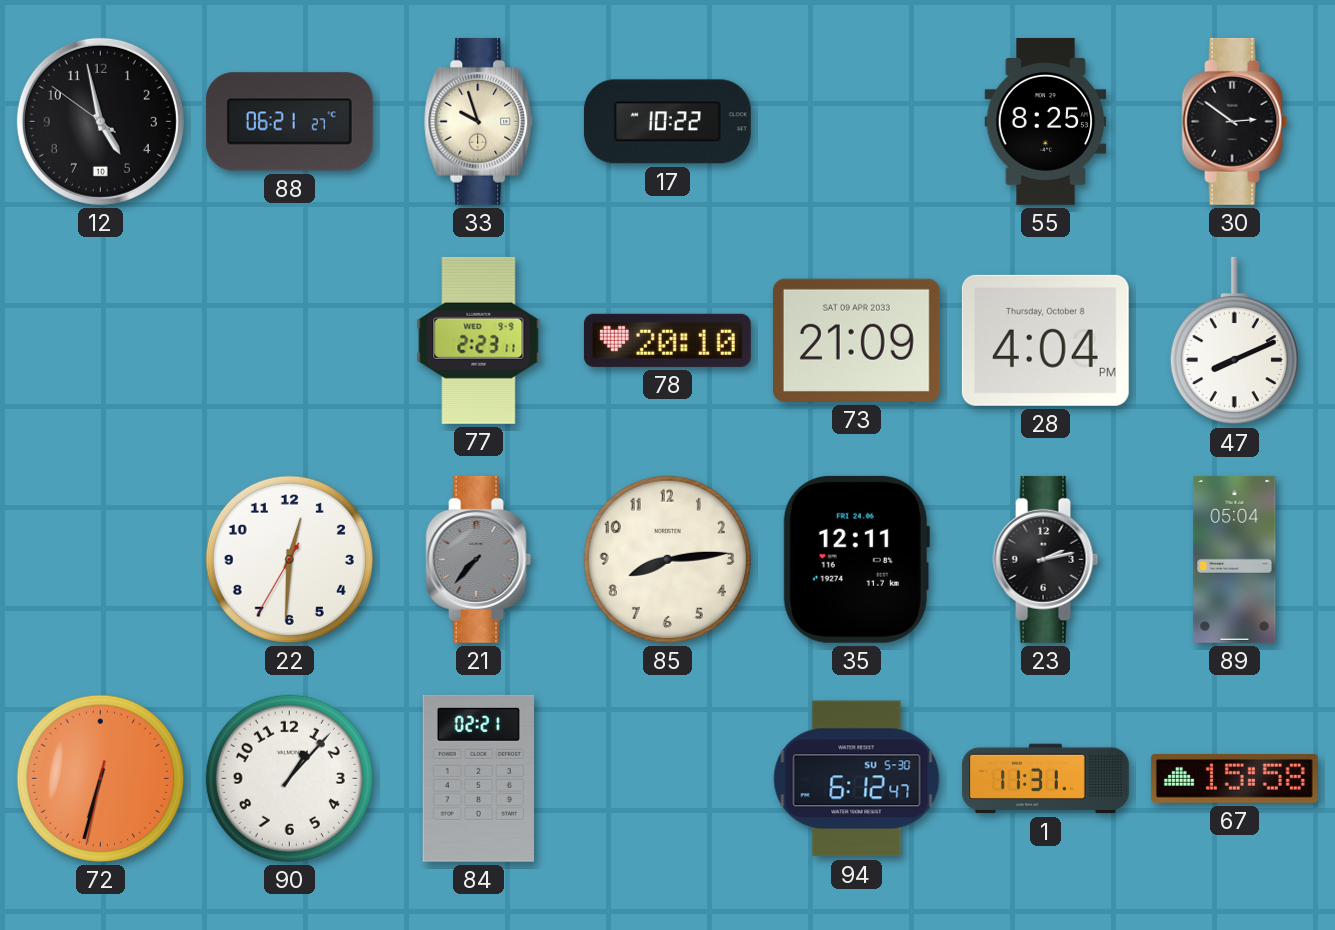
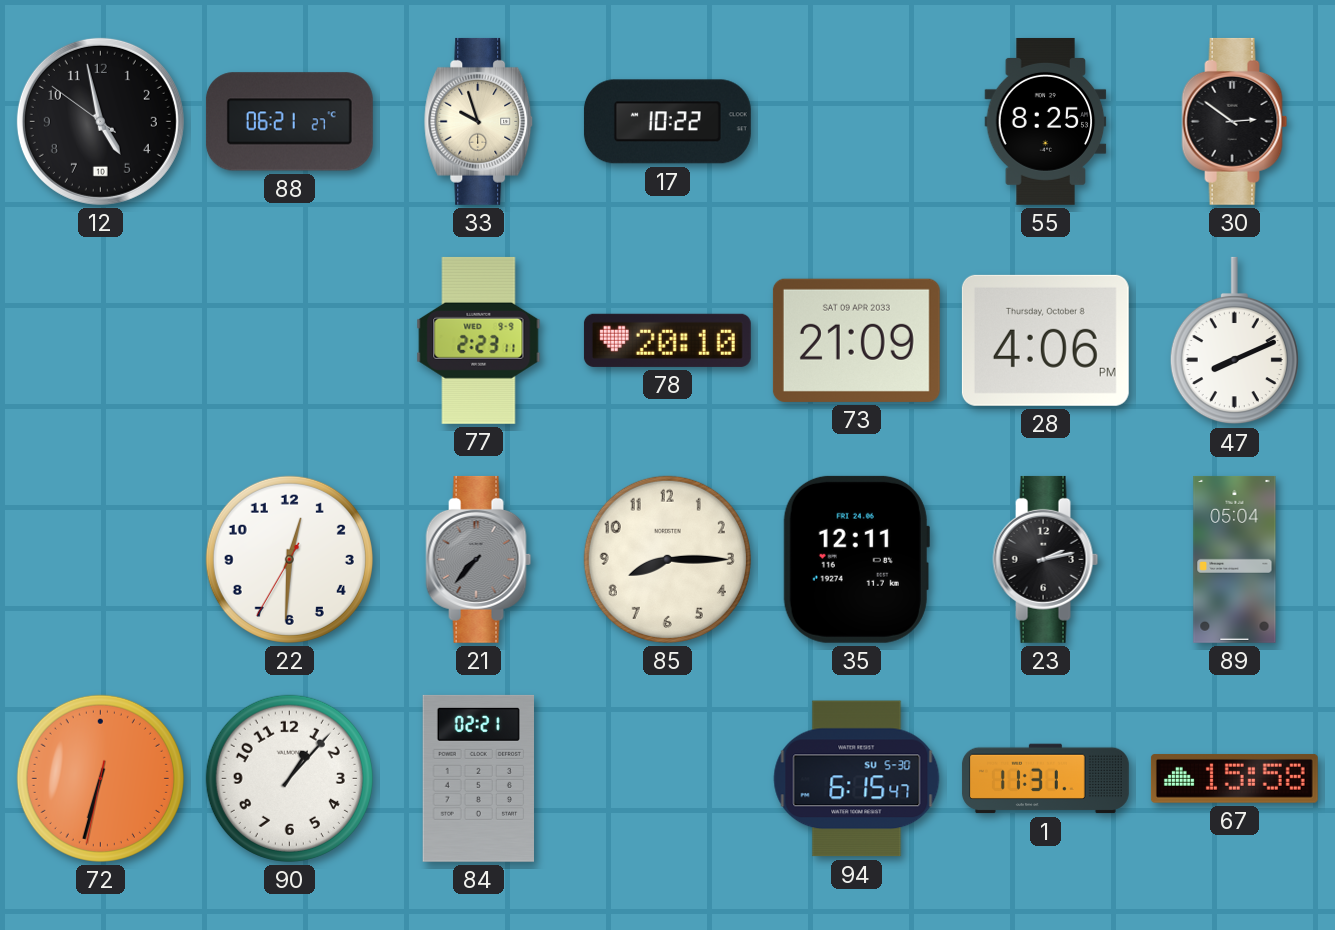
28: 4:04 -> 4:06 (1045, 340)
85: 8:14 -> 8:15 (667, 559)
94: 6:12 -> 6:15 (857, 779)
